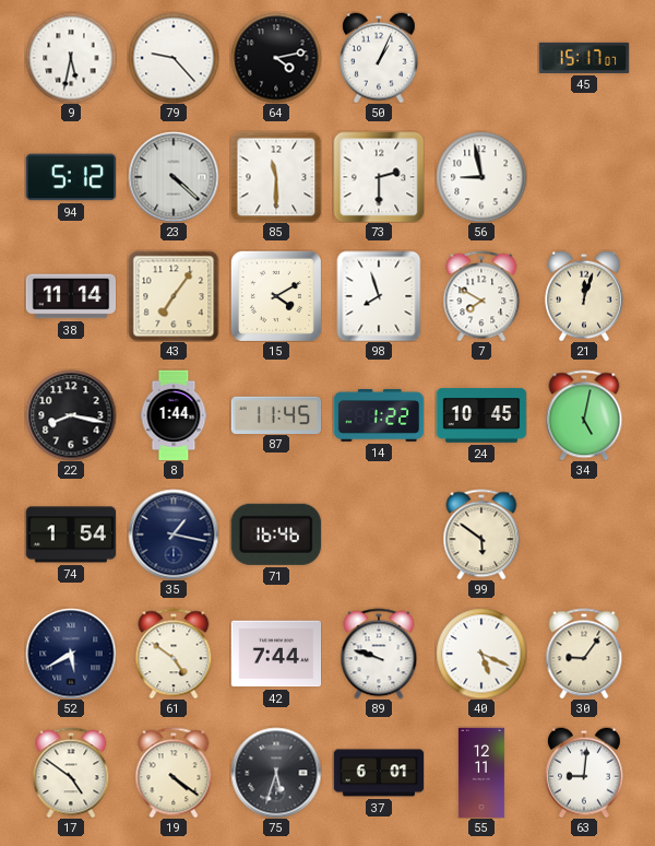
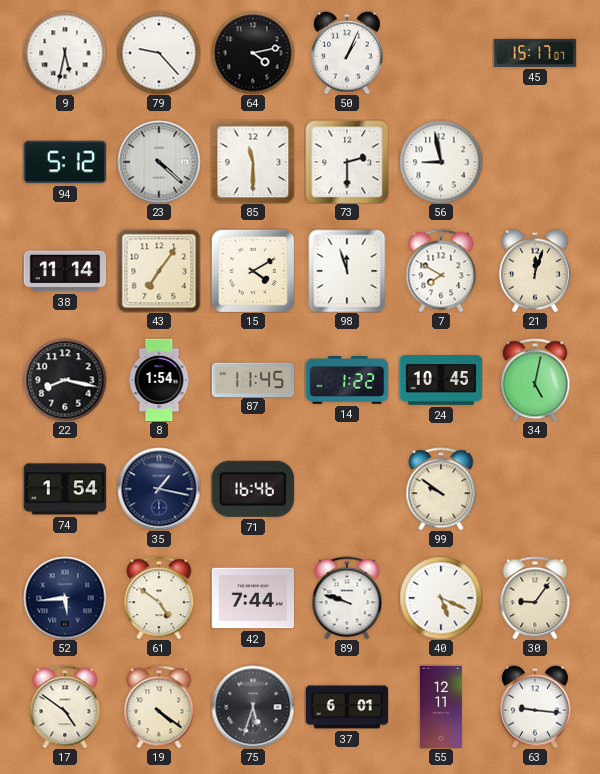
98: 7:57 -> 11:57 (347, 271)
8: 1:44 -> 1:54 (159, 380)
99: 5:51 -> 9:51 (441, 489)
52: 5:40 -> 5:44 (65, 598)
63: 9:01 -> 9:16 (536, 707)
